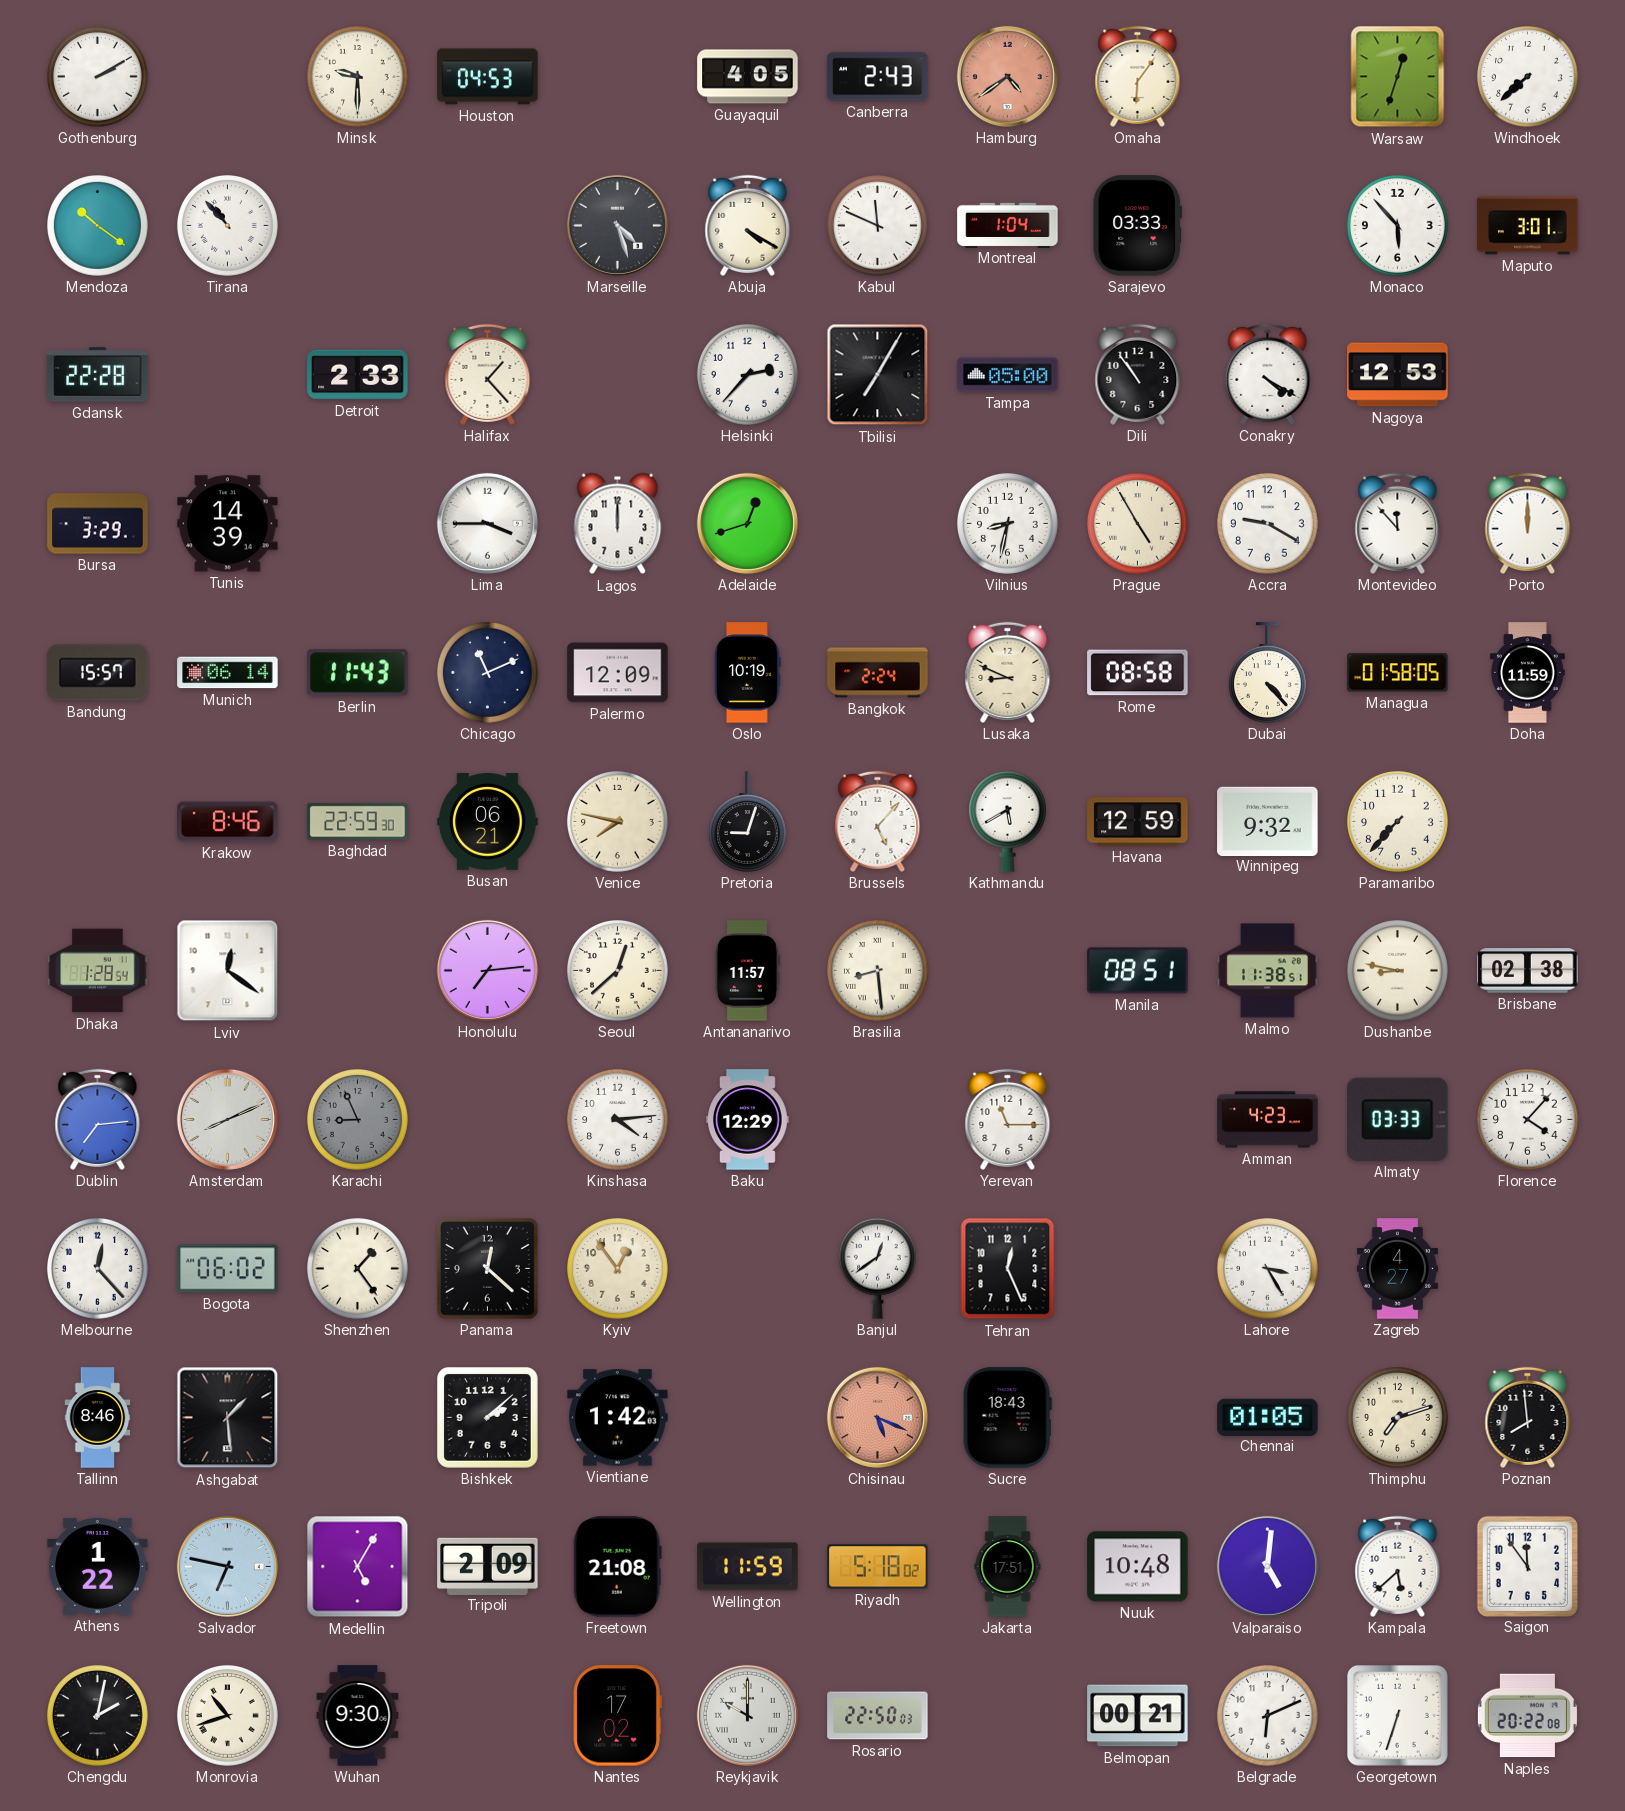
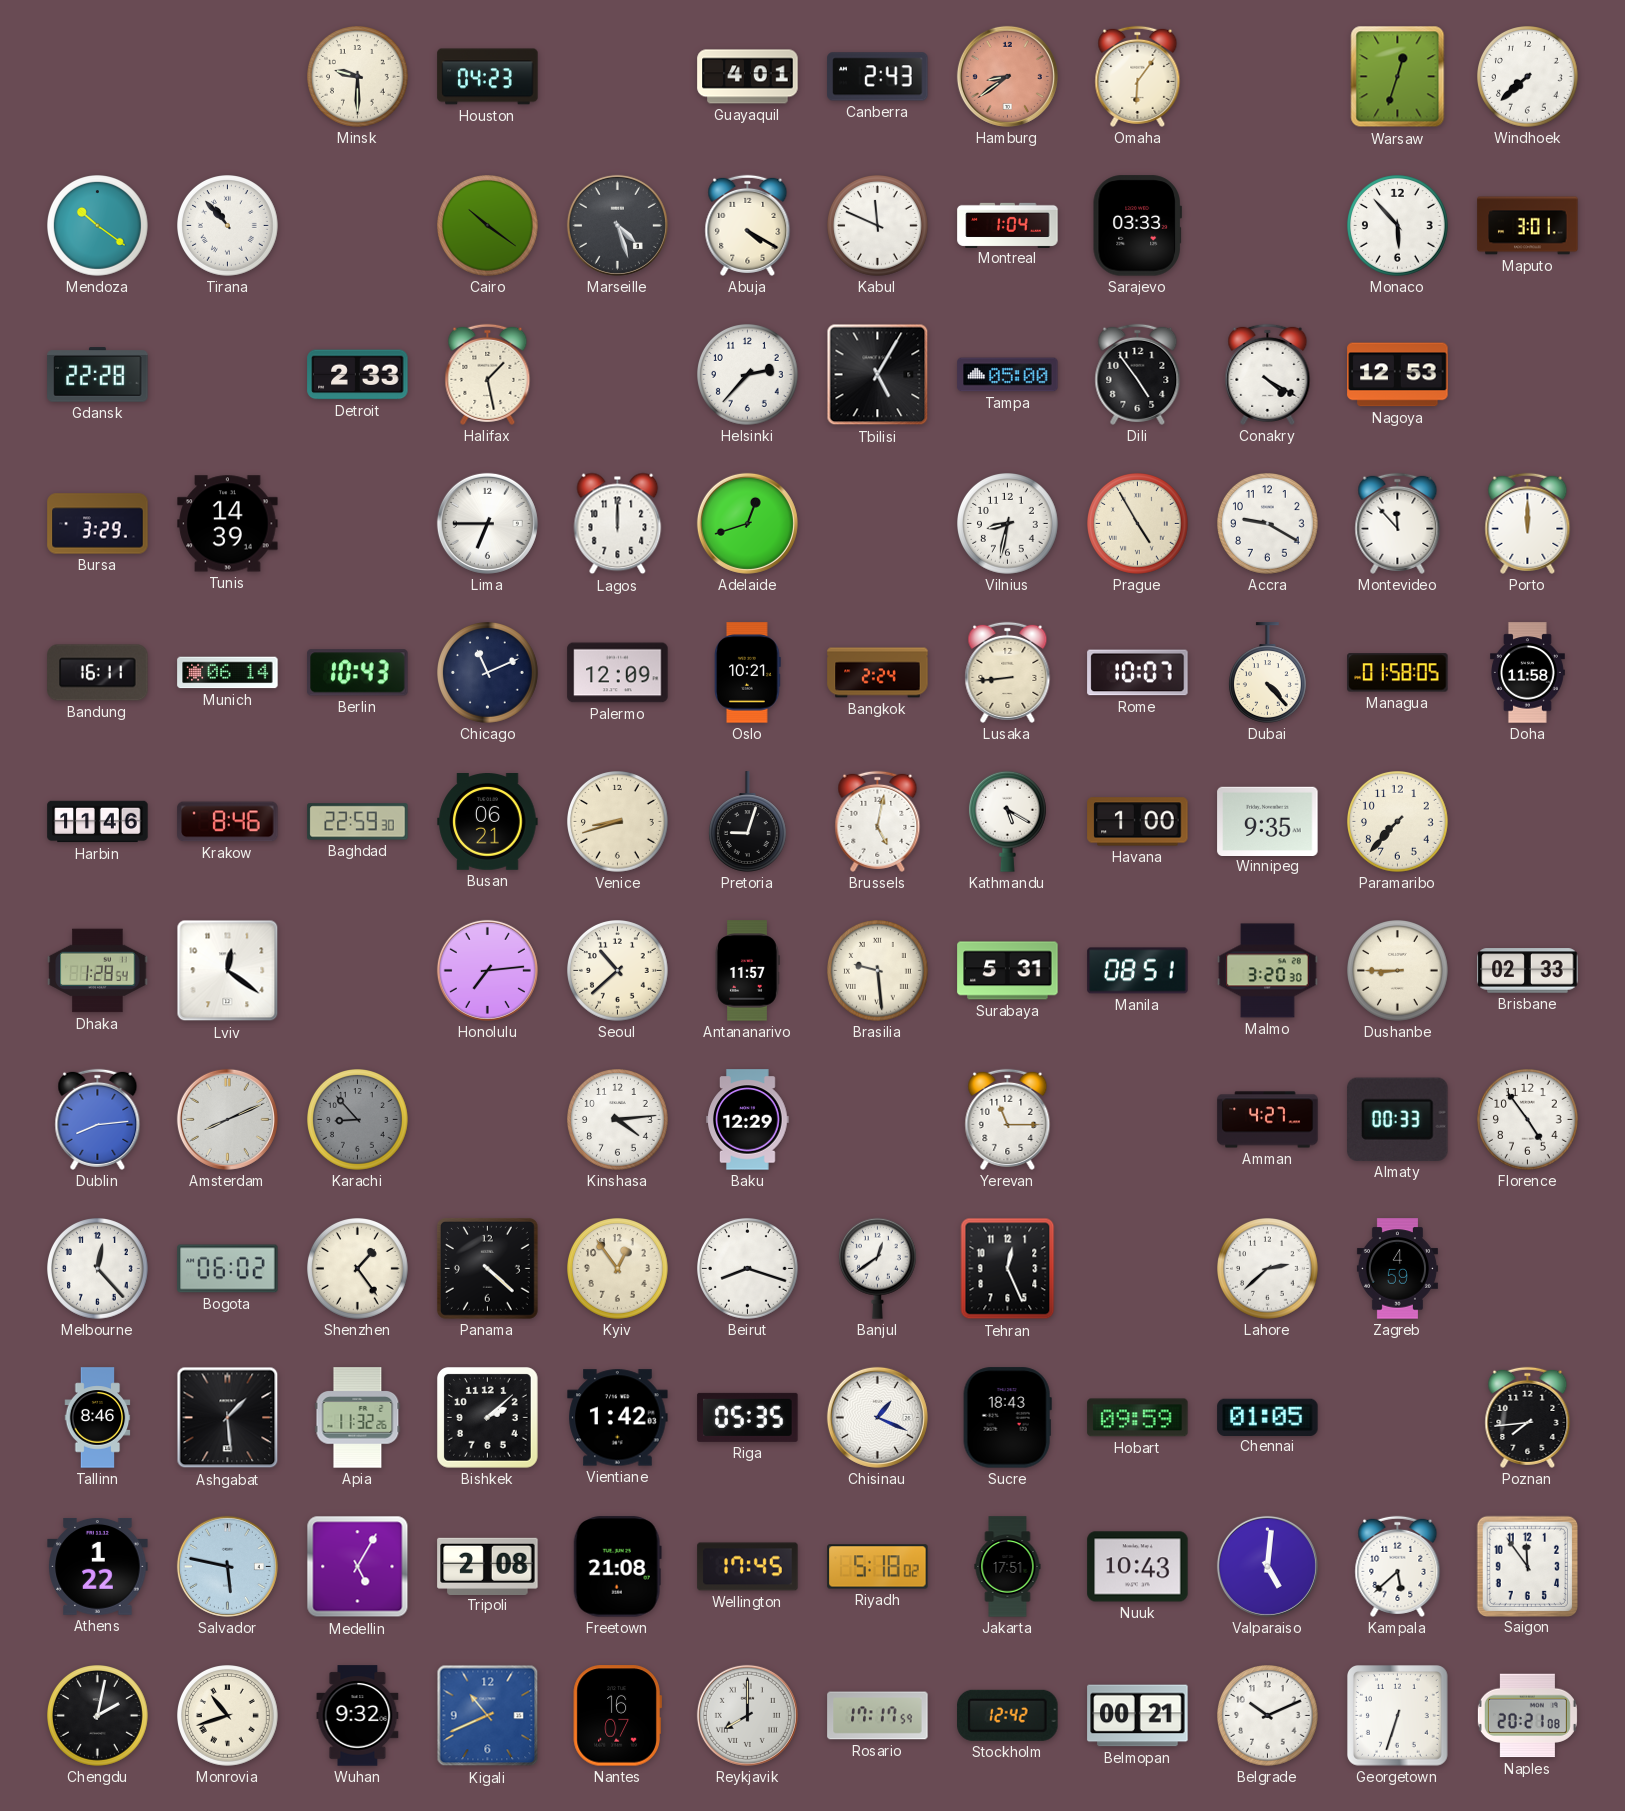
Gothenburg: 2:10 -> none (98, 77)
Houston: 04:53 -> 04:23 (488, 77)
Guayaquil: 4:05 -> 4:01 (748, 77)
Hamburg: 4:39 -> 8:39 (1007, 76)
Cairo: none -> 10:21 (488, 226)
Halifax: 1:23 -> 1:28 (488, 374)
Tbilisi: 7:05 -> 5:05 (878, 375)
Dili: 10:54 -> 4:54 (1138, 374)
Lima: 3:45 -> 6:45 (487, 523)
Bandung: 15:57 -> 16:11 (98, 673)
Berlin: 11:43 -> 10:43 (358, 673)
Oslo: 10:19 -> 10:21 (748, 673)
Lusaka: 8:49 -> 8:44 (1008, 672)
Rome: 08:58 -> 10:07 (1138, 673)
Doha: 11:59 -> 11:58 (1527, 673)
Harbin: none -> 11:46 (98, 822)
Venice: 7:47 -> 8:42 (618, 822)
Brussels: 5:07 -> 5:02 (878, 821)
Kathmandu: 5:40 -> 5:20 (1007, 821)
Havana: 12:59 -> 1:00 (1138, 822)
Winnipeg: 9:32 -> 9:35 (1268, 821)
Seoul: 12:38 -> 10:38 (618, 971)
Brasilia: 8:29 -> 9:29 (878, 971)
Surabaya: none -> 5:31 (1008, 971)
Malmo: 11:38 -> 3:20 (1268, 971)
Dushanbe: 8:47 -> 8:45 (1398, 971)
Brisbane: 02:38 -> 02:33 (1528, 971)
Dublin: 7:14 -> 8:14 (98, 1119)
Karachi: 8:56 -> 8:53 (358, 1120)
Amman: 4:23 -> 4:27 (1268, 1120)
Almaty: 03:33 -> 00:33 (1398, 1119)
Florence: 4:07 -> 4:54 (1528, 1120)
Panama: 12:22 -> 4:22 (487, 1268)
Beirut: none -> 8:18 (748, 1269)
Lahore: 3:25 -> 2:38 (1268, 1269)
Zagreb: 4:27 -> 4:59 (1397, 1269)
Apia: none -> 11:32 (358, 1418)
Riga: none -> 05:35 (748, 1417)
Chisinau: 5:19 -> 1:19 (877, 1417)
Chisinau dial: salmon -> white (877, 1417)
Hobart: none -> 09:59 (1138, 1418)
Thimphu: 7:12 -> none (1398, 1418)
Poznan: 7:59 -> 7:44 (1528, 1417)
Salvador: 6:47 -> 5:47 (227, 1566)
Tripoli: 2:09 -> 2:08 (488, 1566)
Wellington: 11:59 -> 17:45 (748, 1567)
Nuuk: 10:48 -> 10:43 (1138, 1567)
Wuhan: 9:30 -> 9:32 (358, 1716)
Kigali: none -> 10:41 (488, 1716)
Nantes: 17:02 -> 16:07 (617, 1716)
Reykjavik: 10:00 -> 8:00 (747, 1715)
Rosario: 22:50 -> 17:17 (878, 1716)
Stockholm: none -> 12:42 (1008, 1715)
Belgrade: 6:11 -> 10:11 (1268, 1716)
Naples: 20:22 -> 20:21 (1527, 1716)
